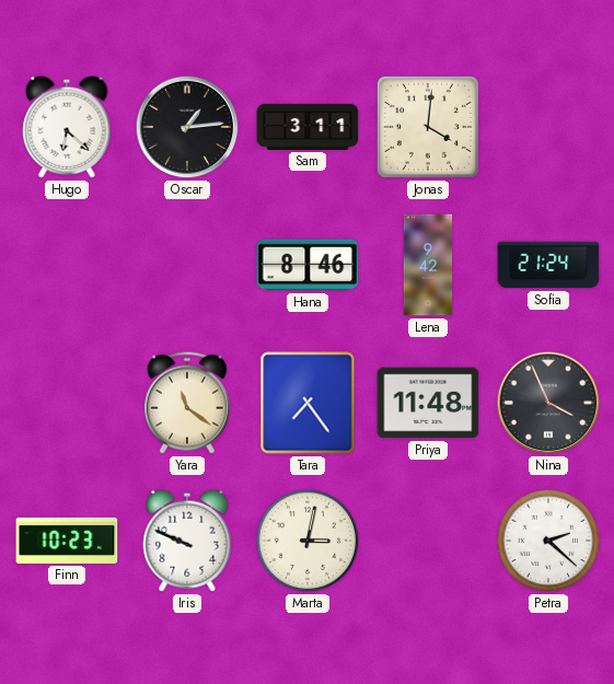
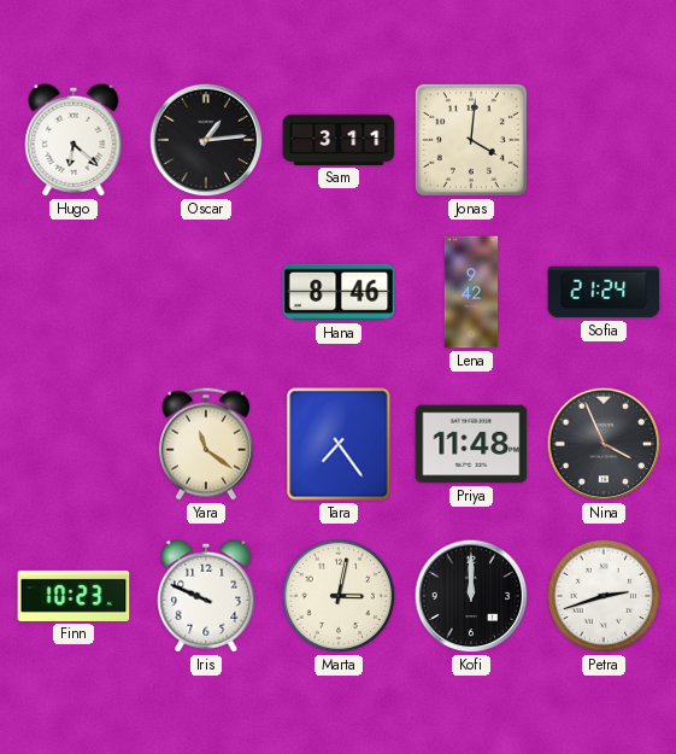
Kofi: none -> 12:00 (471, 596)
Petra: 2:22 -> 2:42 (604, 596)
